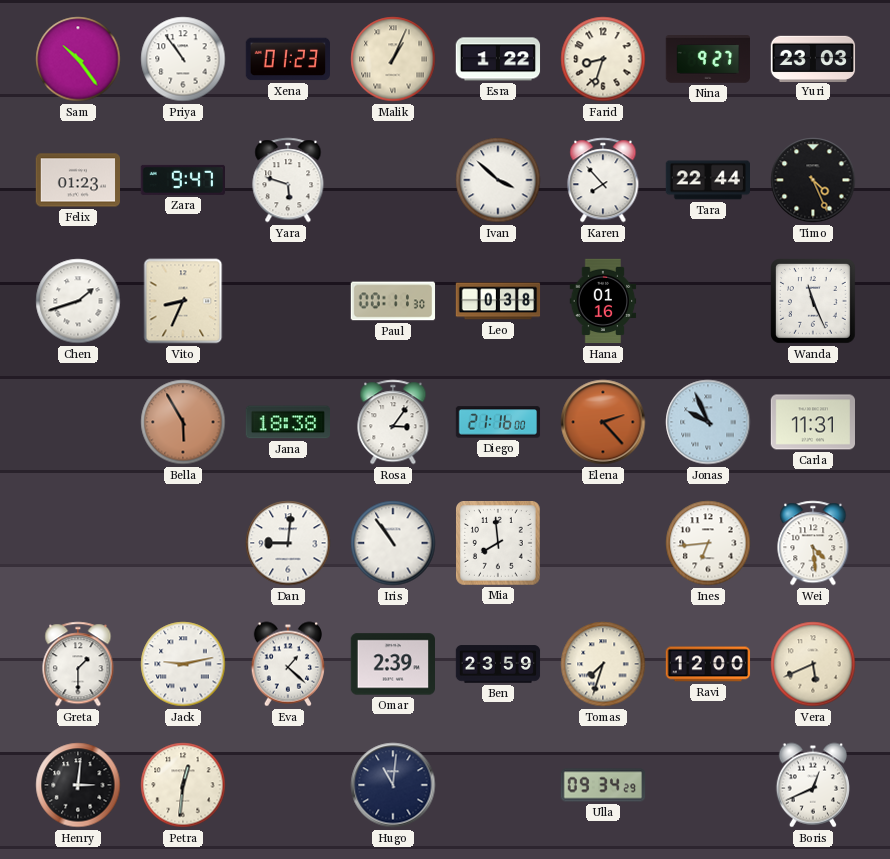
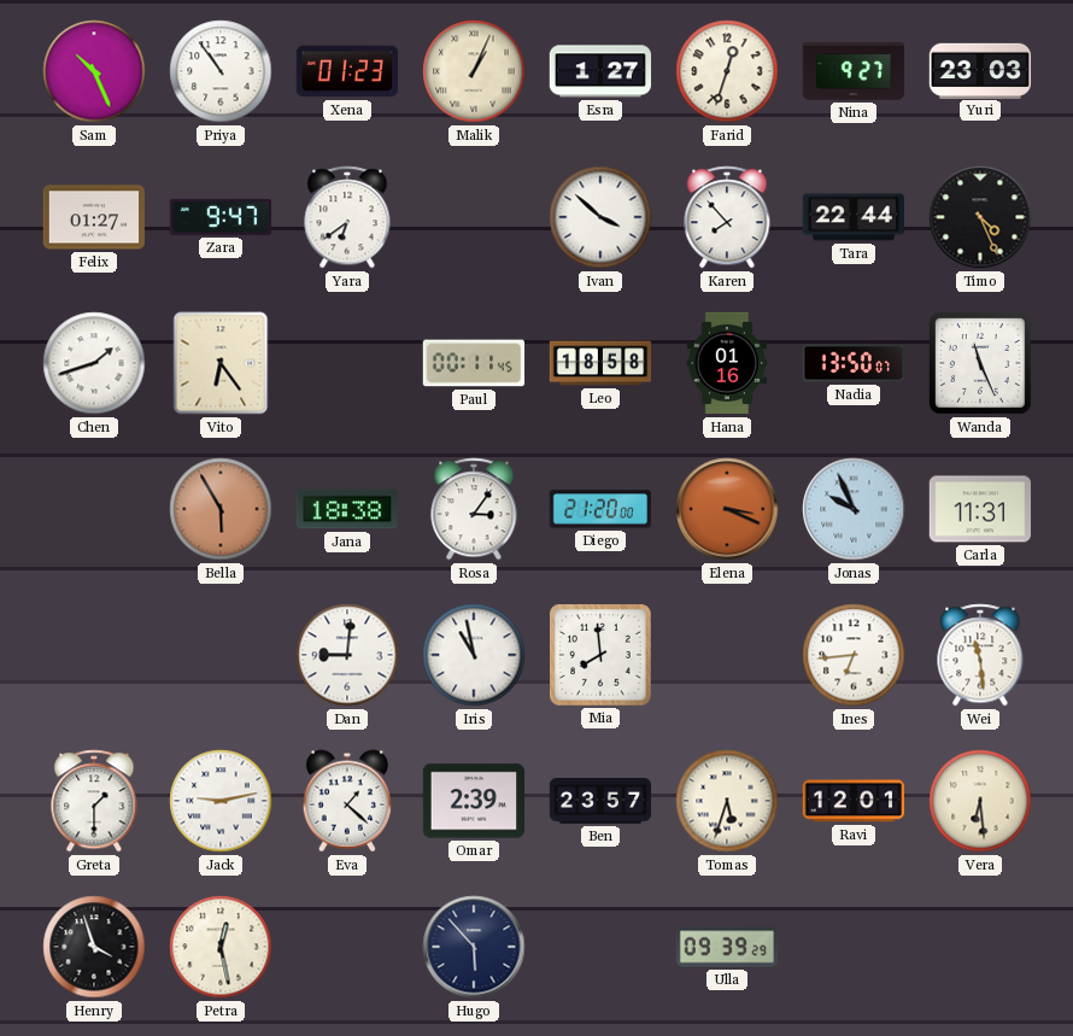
Sam: 10:24 -> 10:26 (94, 71)
Esra: 1:22 -> 1:27 (600, 71)
Farid: 8:33 -> 12:33 (727, 71)
Felix: 01:23 -> 01:27 (94, 217)
Yara: 5:48 -> 6:39 (347, 217)
Vito: 8:34 -> 6:24 (221, 363)
Paul: 00:11:30 -> 00:11:45 (474, 363)
Leo: 0:38 -> 18:58 (600, 363)
Nadia: none -> 13:50 (854, 363)
Diego: 21:16 -> 21:20 (600, 509)
Elena: 2:23 -> 3:19 (727, 509)
Iris: 10:54 -> 10:58 (474, 655)
Wei: 4:29 -> 11:29 (980, 655)
Ben: 23:59 -> 23:57 (600, 801)
Tomas: 7:33 -> 5:33 (727, 801)
Ravi: 12:00 -> 12:01 (854, 801)
Vera: 5:41 -> 6:29 (980, 801)
Henry: 3:01 -> 3:57 (94, 947)
Petra: 12:31 -> 12:28 (221, 947)
Hugo: 11:01 -> 5:53 (474, 947)
Ulla: 09:34 -> 09:39 (727, 947)
Boris: 12:41 -> none (812, 785)
